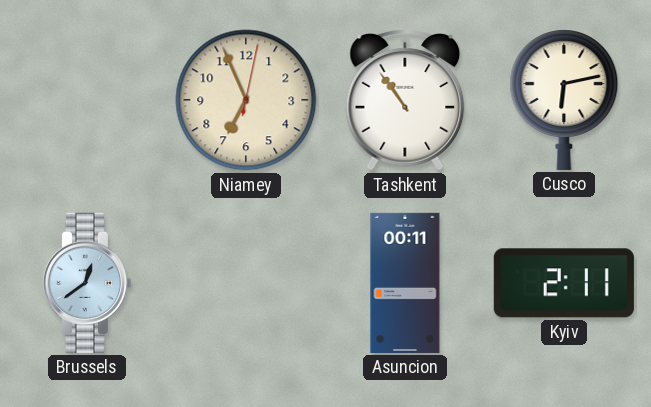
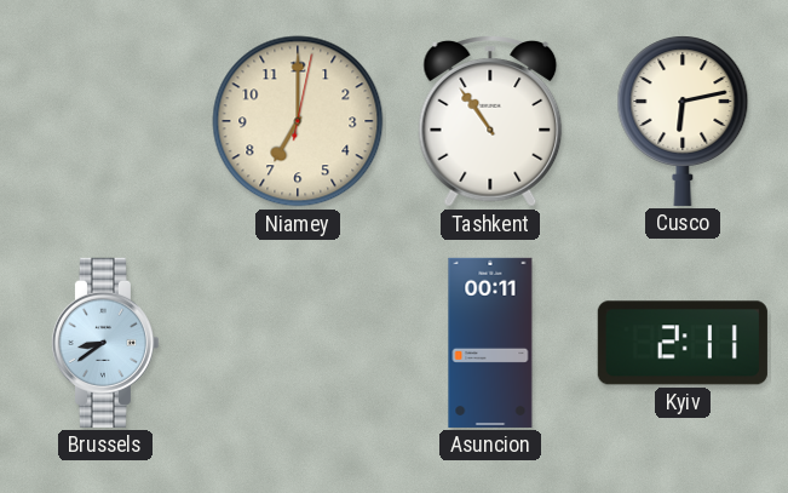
Niamey: 6:56 -> 7:00 (298, 121)
Brussels: 12:39 -> 8:39 (104, 343)
